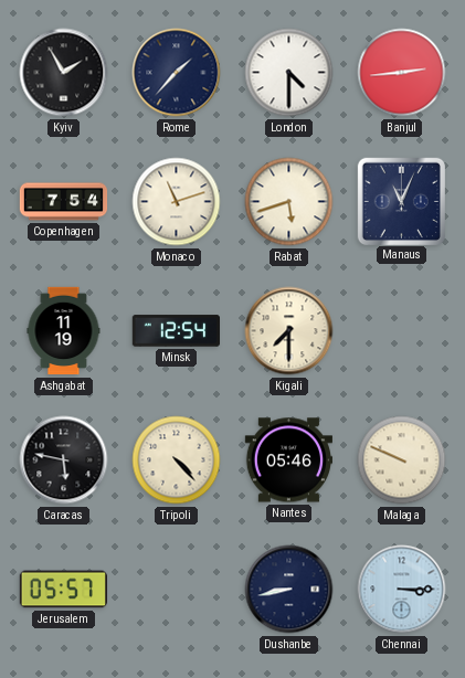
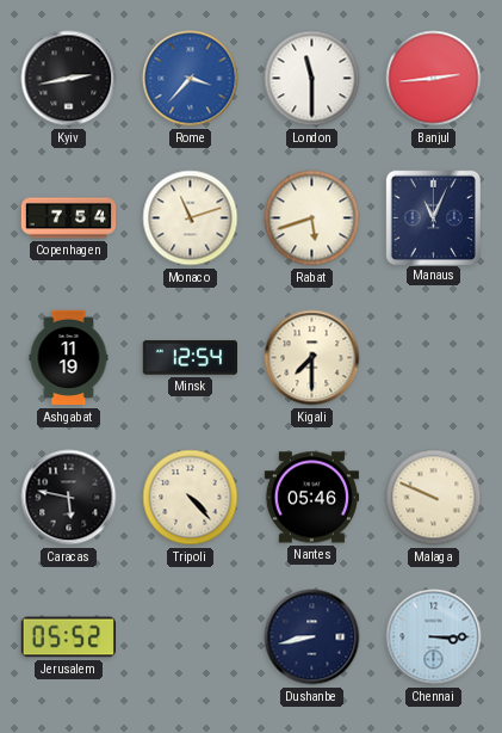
Kyiv: 1:55 -> 2:43 (69, 79)
Rome: 1:37 -> 3:37 (191, 79)
Rome dial: navy -> blue (191, 79)
London: 4:30 -> 11:30 (312, 79)
Jerusalem: 05:57 -> 05:52 (68, 637)
